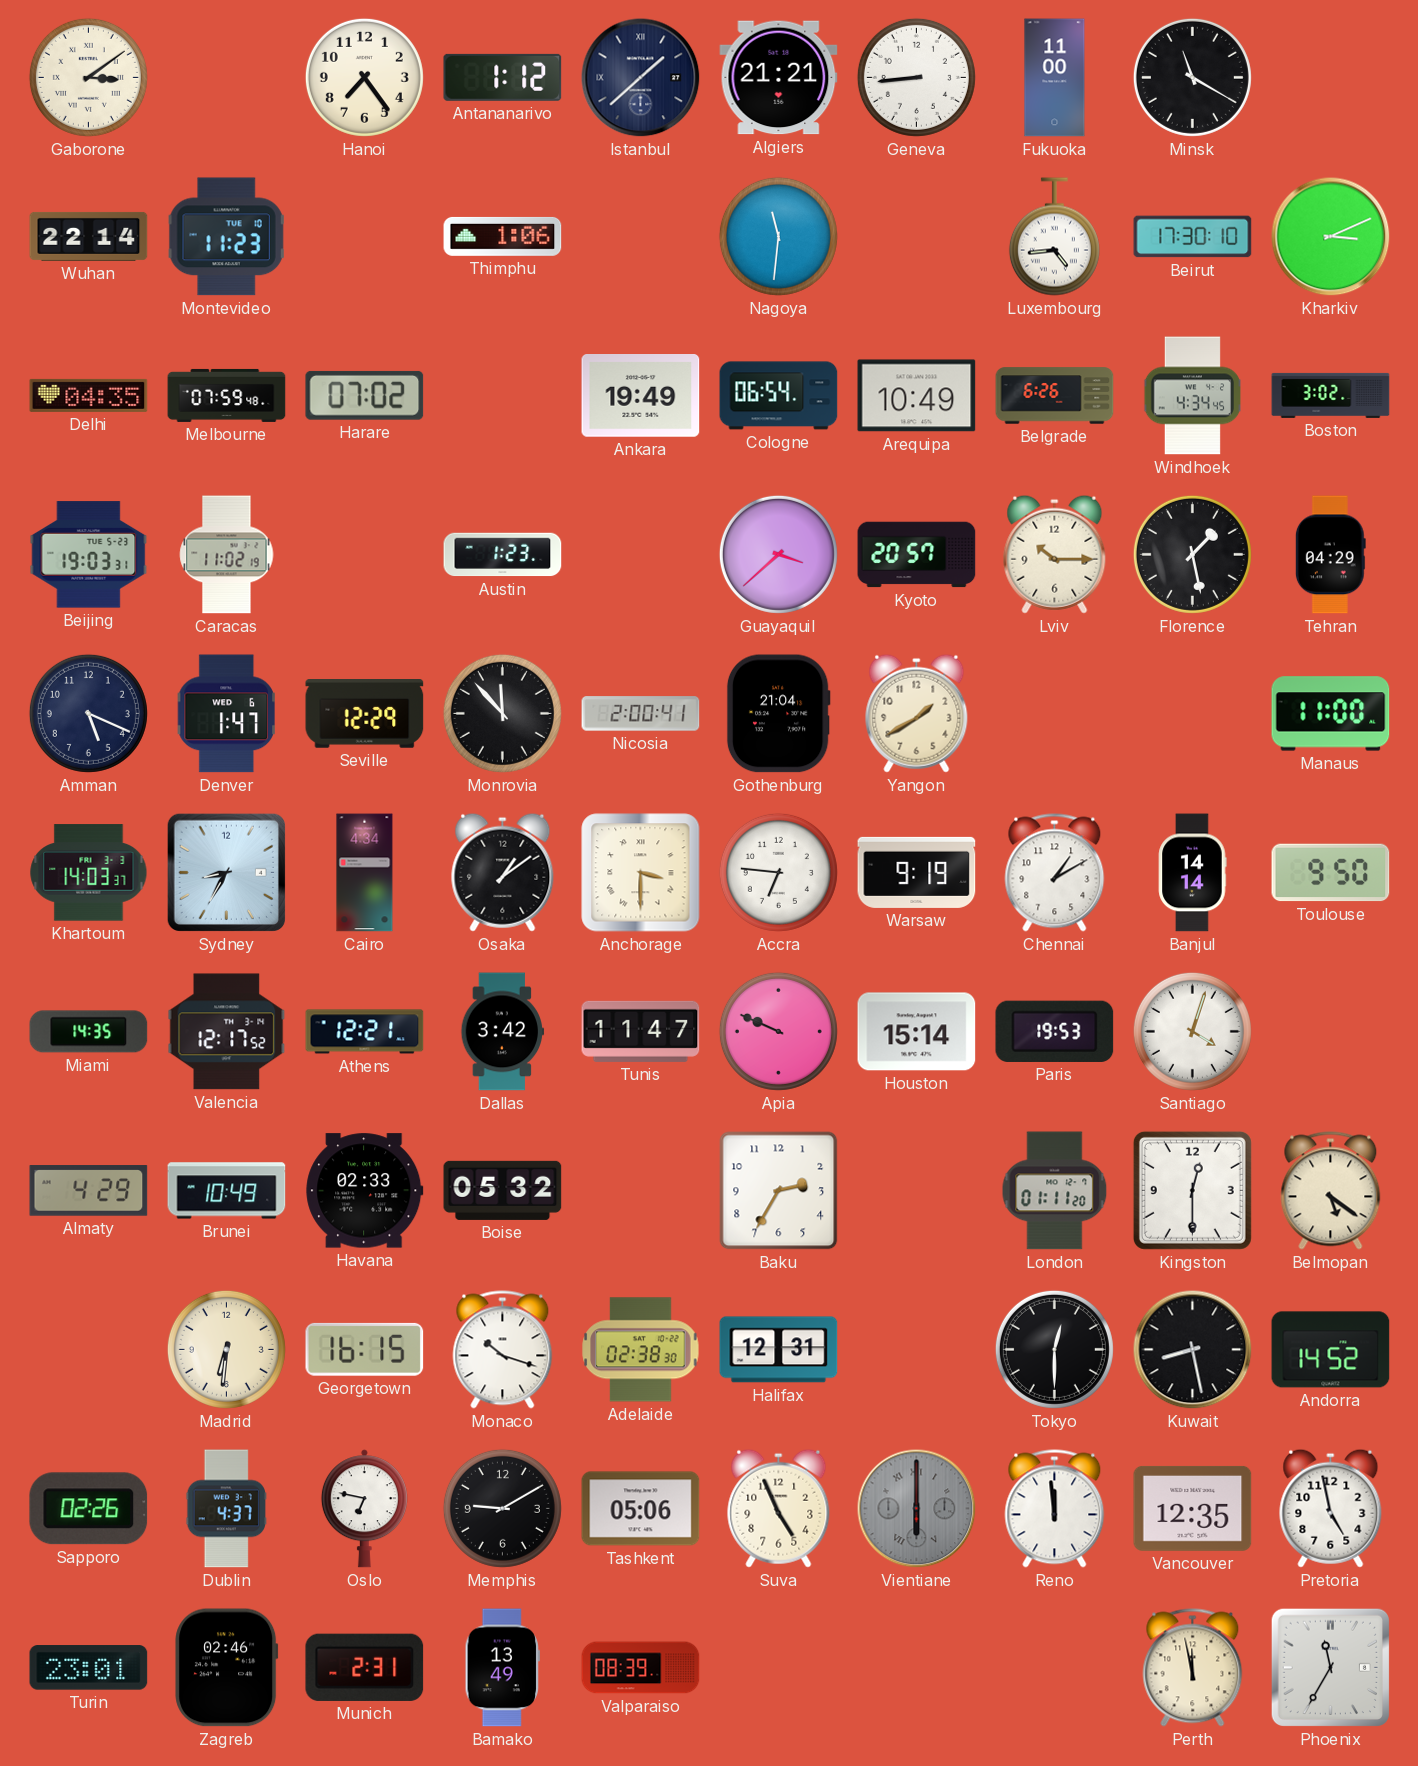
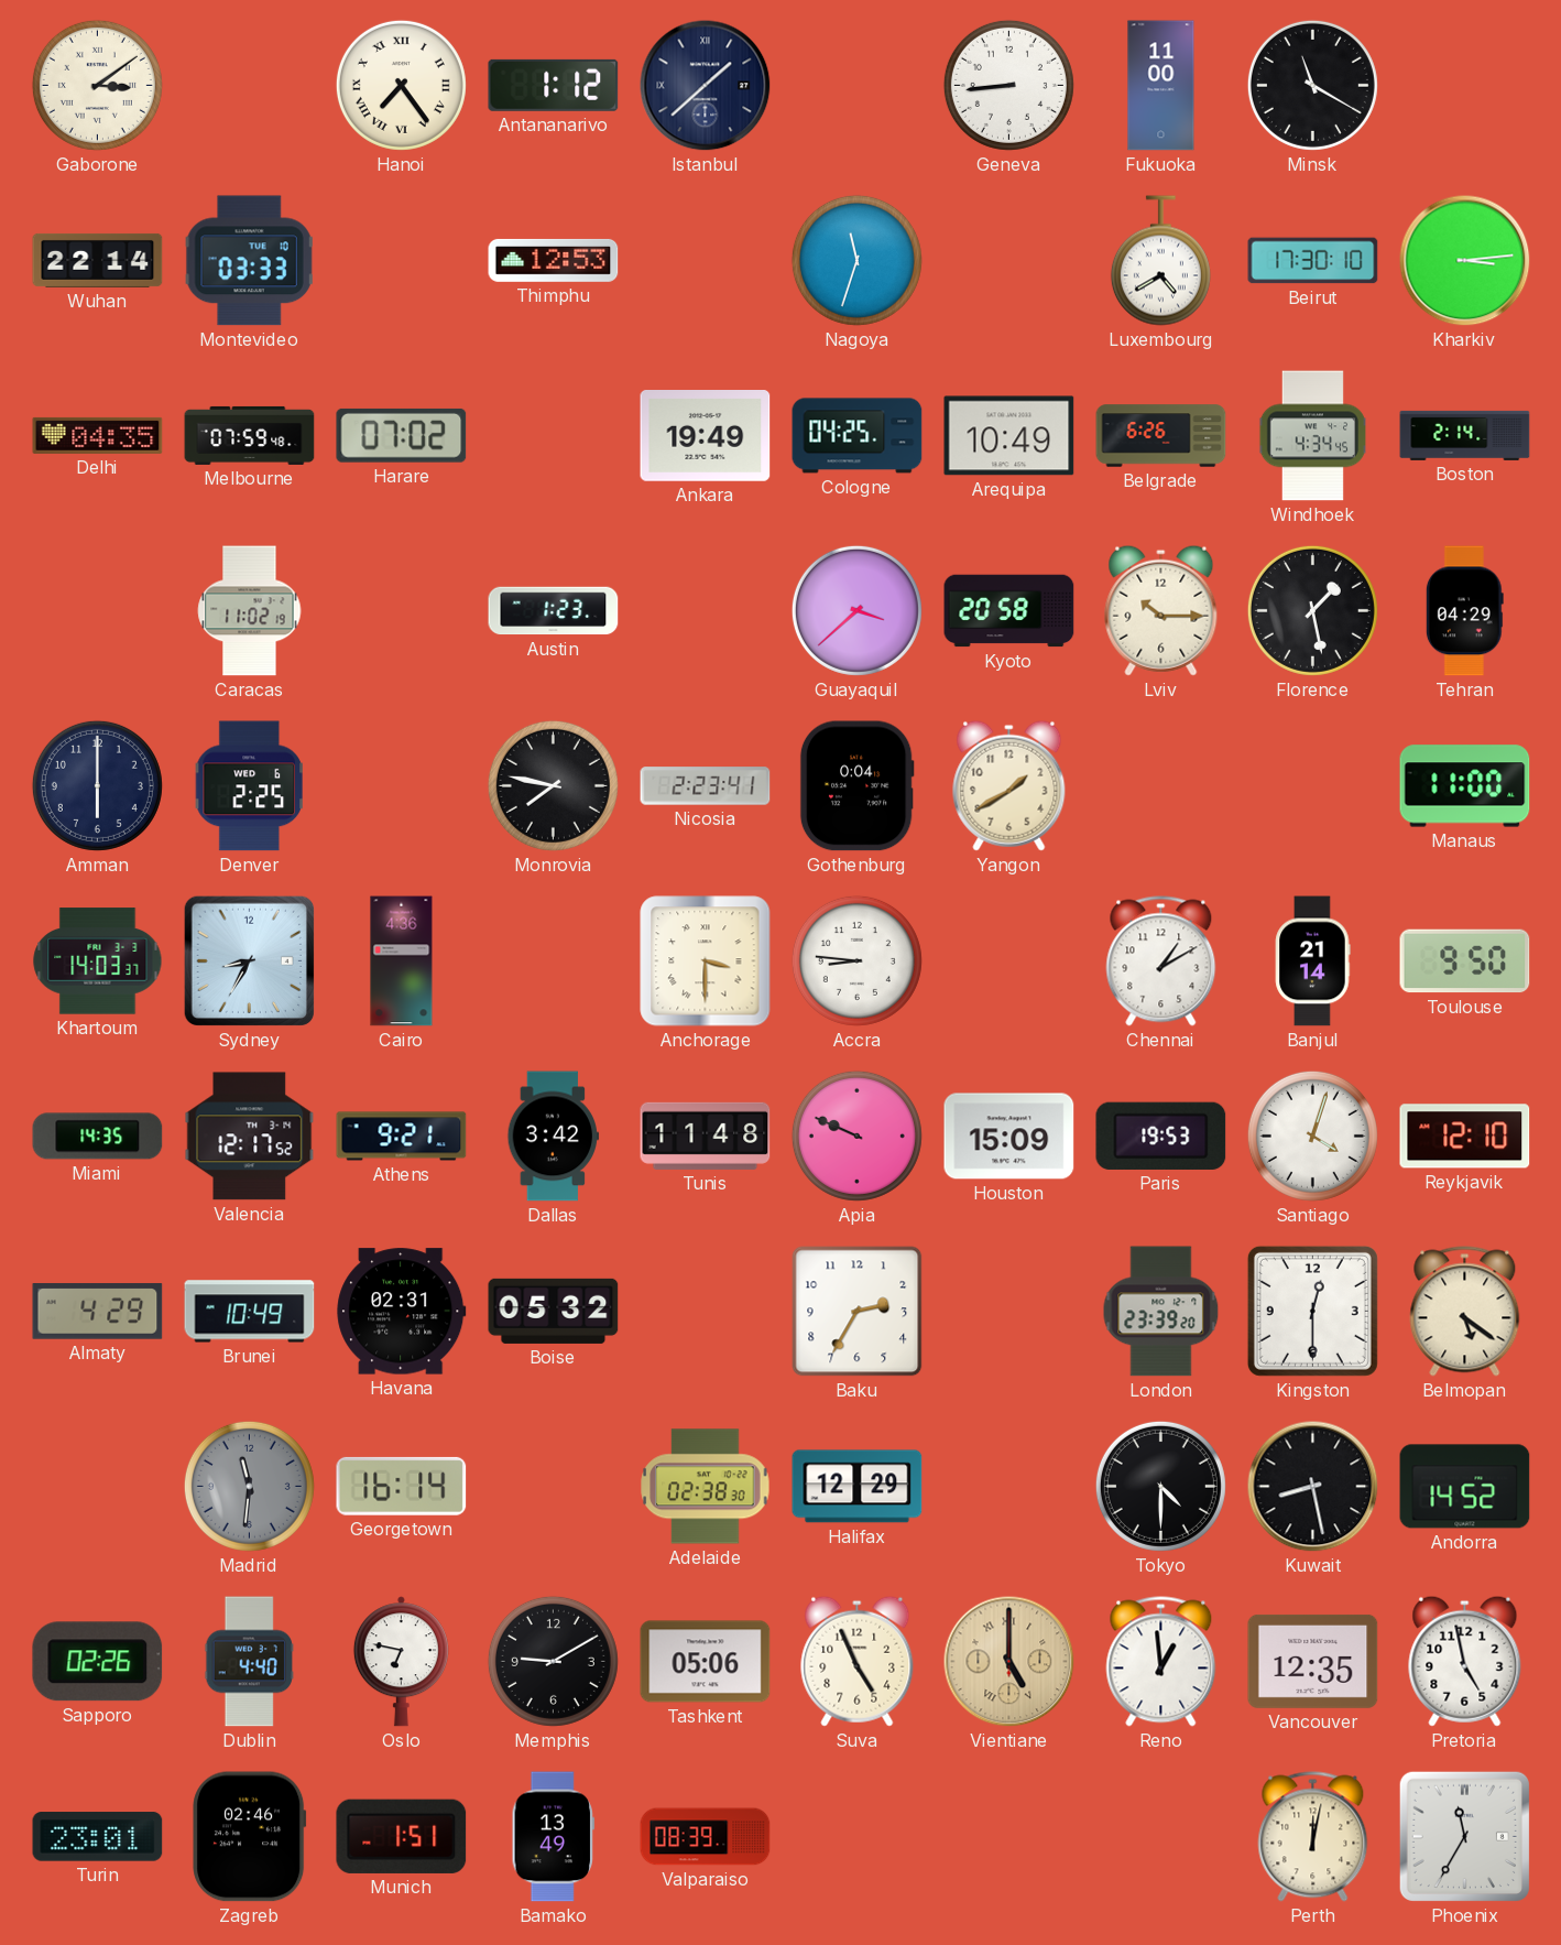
Hanoi numerals: Arabic -> Roman (401, 85)
Algiers: 21:21 -> none (779, 78)
Montevideo: 11:23 -> 03:33 (249, 261)
Thimphu: 1:06 -> 12:53 (554, 260)
Nagoya: 11:31 -> 11:33 (856, 260)
Luxembourg: 4:44 -> 4:40 (1160, 261)
Kharkiv: 3:11 -> 3:14 (1465, 261)
Cologne: 06:54 -> 04:25 (858, 436)
Boston: 3:02 -> 2:14 (1465, 435)
Beijing: 19:03 -> none (89, 555)
Kyoto: 20:57 -> 20:58 (1009, 611)
Amman: 5:19 -> 6:00 (97, 785)
Denver: 1:47 -> 2:25 (249, 786)
Seville: 12:29 -> none (365, 714)
Monrovia: 11:53 -> 7:47 (553, 785)
Nicosia: 2:00 -> 2:23 (706, 786)
Gothenburg: 21:04 -> 0:04 (856, 786)
Cairo: 4:34 -> 4:36 (402, 961)
Osaka: 1:09 -> none (503, 872)
Accra: 6:46 -> 8:46 (856, 960)
Warsaw: 9:19 -> none (917, 872)
Banjul: 14:14 -> 21:14 (1312, 961)
Athens: 12:21 -> 9:21 (402, 1137)
Tunis: 11:47 -> 11:48 (706, 1136)
Houston: 15:14 -> 15:09 (1009, 1137)
Reykjavik: none -> 12:10 (1465, 1137)
Havana: 02:33 -> 02:31 (402, 1312)
London: 01:11 -> 23:39 (1161, 1312)
Madrid: 6:31 -> 11:31 (249, 1486)
Madrid dial: cream -> grey (249, 1486)
Georgetown: 16:15 -> 16:14 (402, 1486)
Monaco: 10:18 -> none (503, 1350)
Halifax: 12:31 -> 12:29 (858, 1487)
Tokyo: 12:30 -> 4:30 (1160, 1486)
Dublin: 4:37 -> 4:40 (249, 1662)
Vientiane: 6:00 -> 5:00 (1009, 1662)
Vientiane dial: grey -> champagne (1009, 1662)
Reno: 11:59 -> 12:59 (1161, 1662)
Munich: 2:31 -> 1:51 (402, 1836)
Perth: 11:58 -> 12:02 (1313, 1837)
